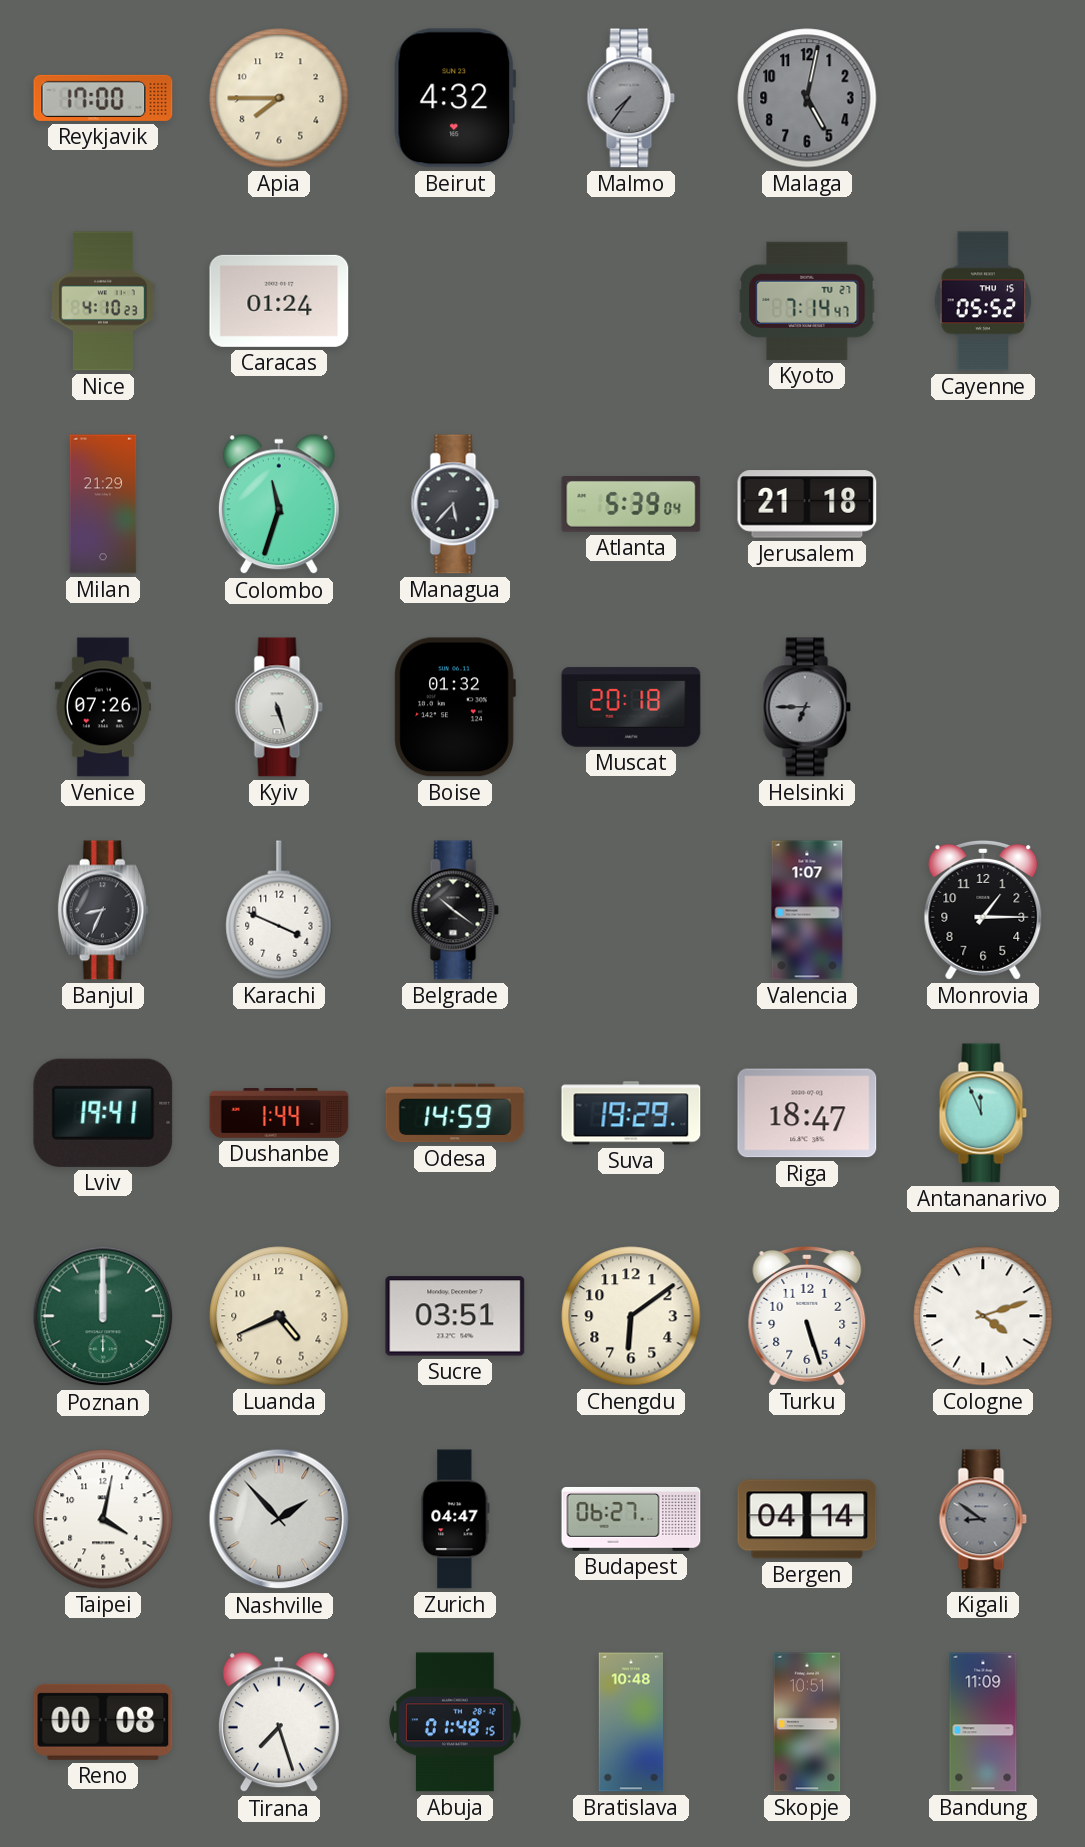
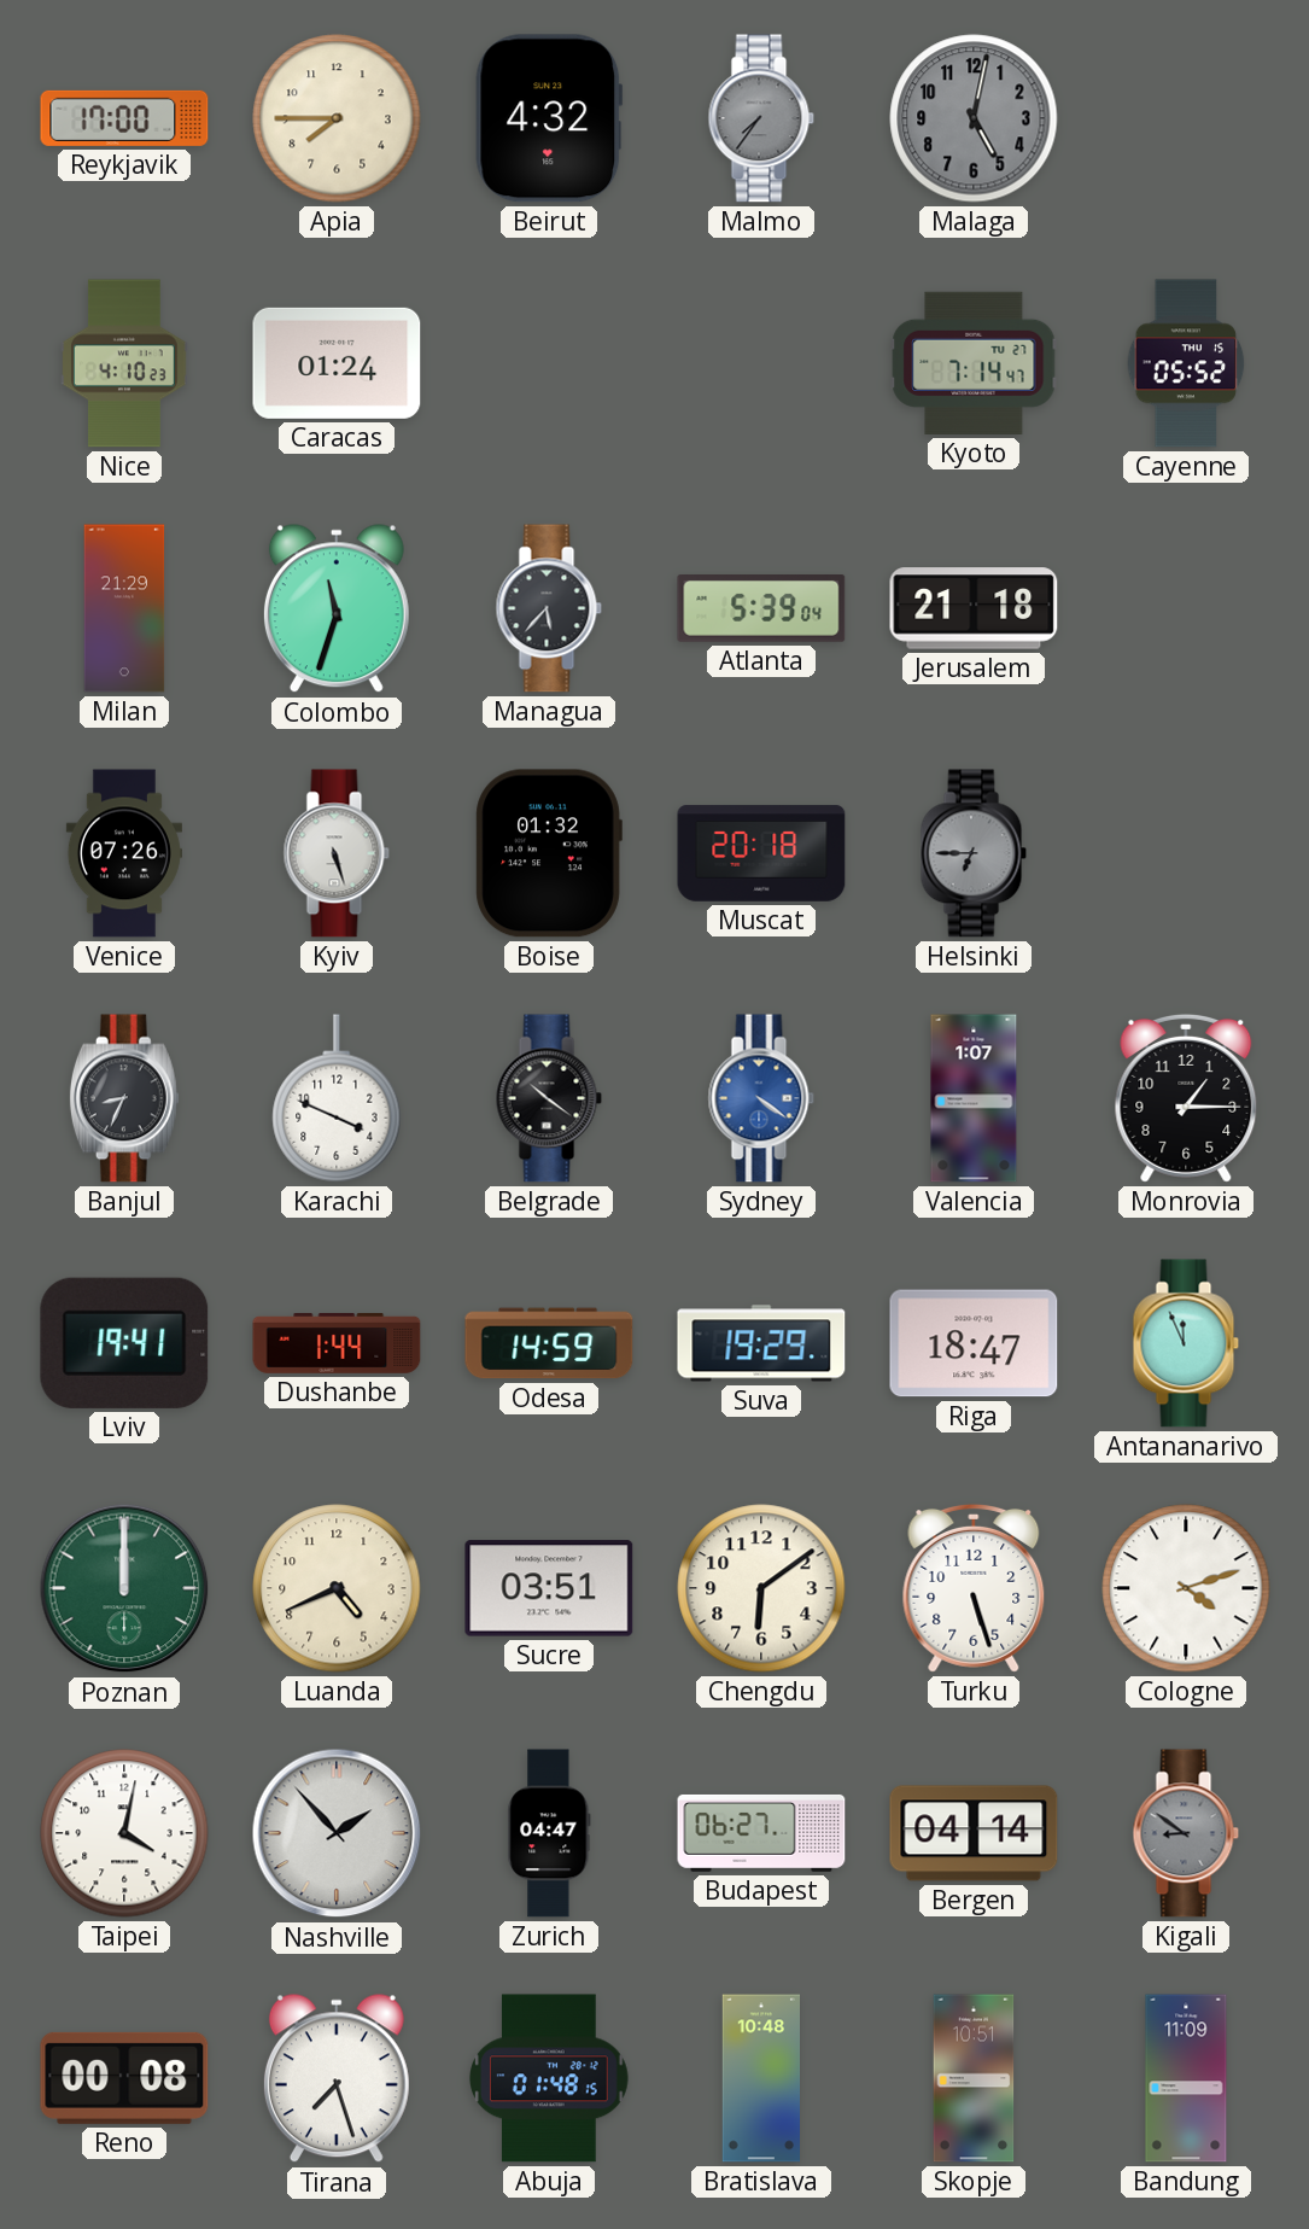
Sydney: none -> 4:21 (761, 1098)
